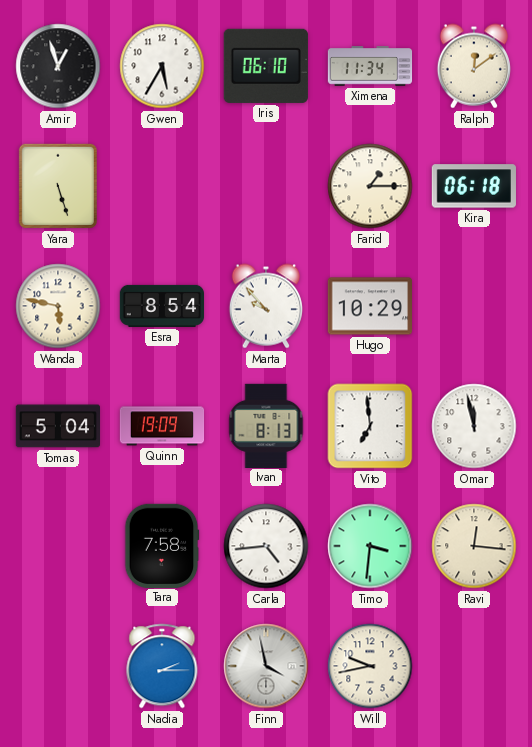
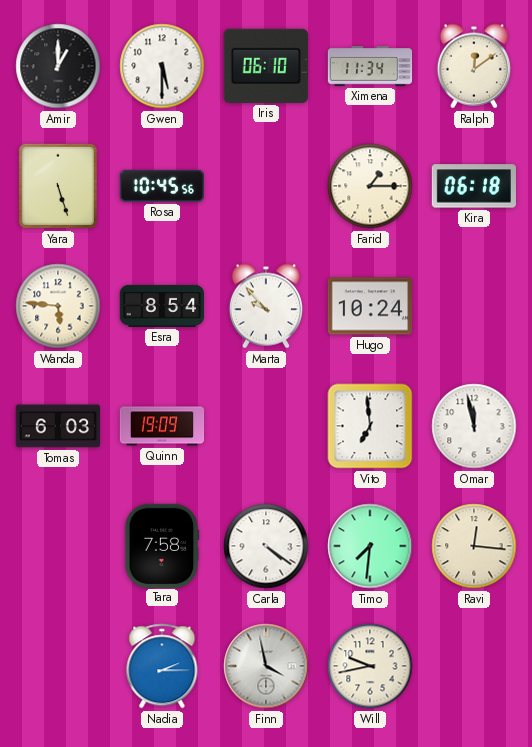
Amir: 12:57 -> 1:00 (58, 66)
Gwen: 5:35 -> 5:30 (162, 66)
Rosa: none -> 10:45 (162, 186)
Wanda: 5:47 -> 5:46 (58, 306)
Hugo: 10:29 -> 10:24 (369, 306)
Tomas: 5:04 -> 6:03 (57, 426)
Ivan: 8:13 -> none (266, 425)
Carla: 4:44 -> 4:21 (266, 546)
Timo: 3:31 -> 7:31 (370, 546)
